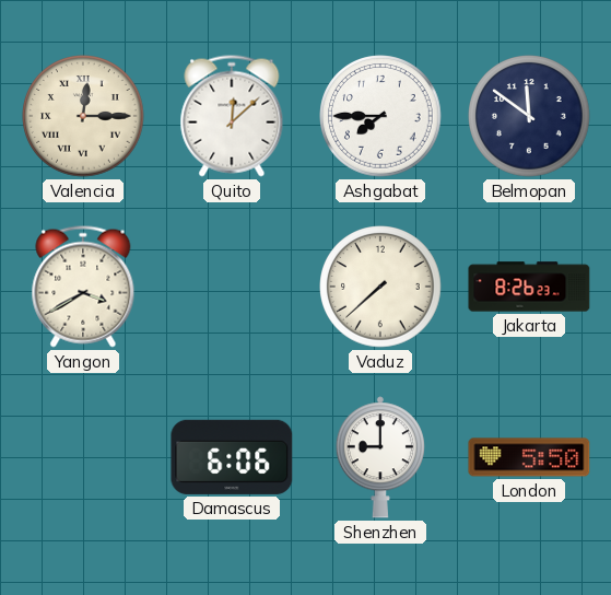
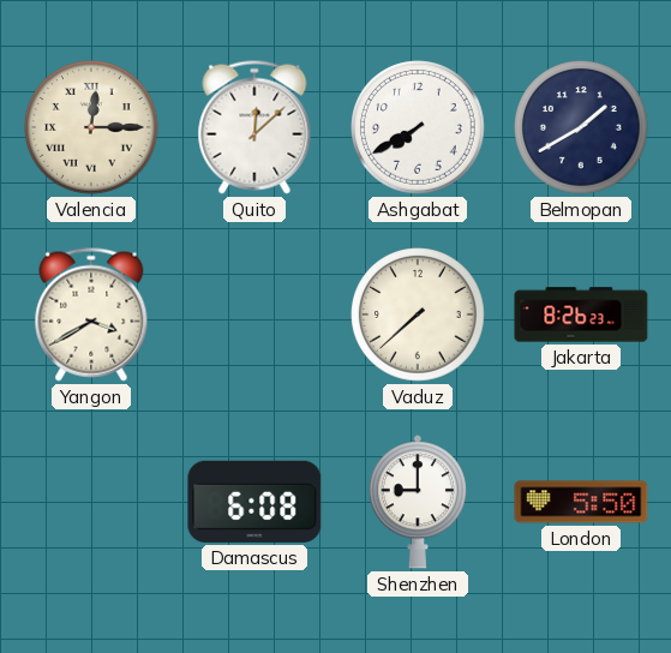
Ashgabat: 7:45 -> 7:40 (418, 127)
Belmopan: 11:51 -> 1:40 (581, 127)
Damascus: 6:06 -> 6:08 (254, 502)
